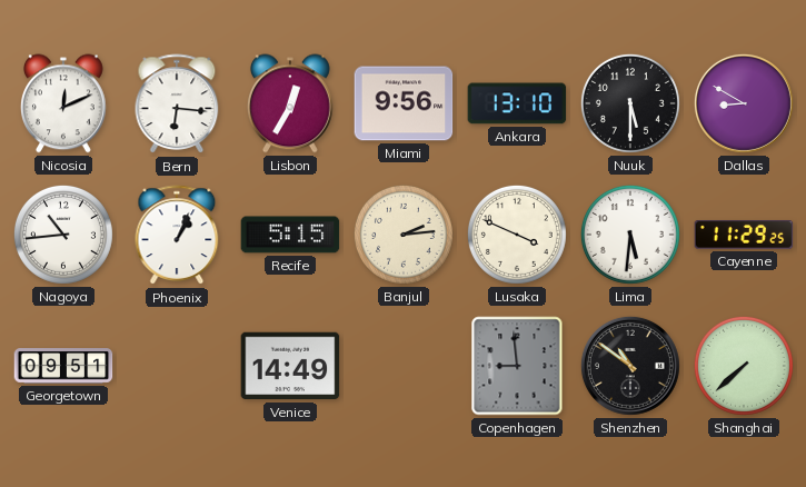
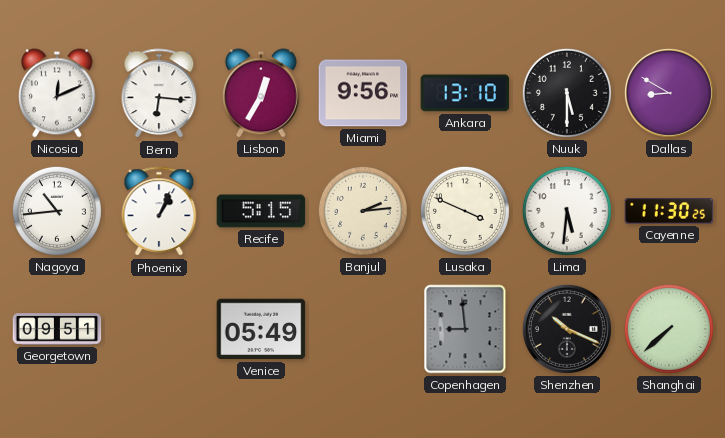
Cayenne: 11:29 -> 11:30 (669, 211)
Venice: 14:49 -> 05:49 (261, 329)
Shenzhen: 10:51 -> 10:19 (567, 329)
